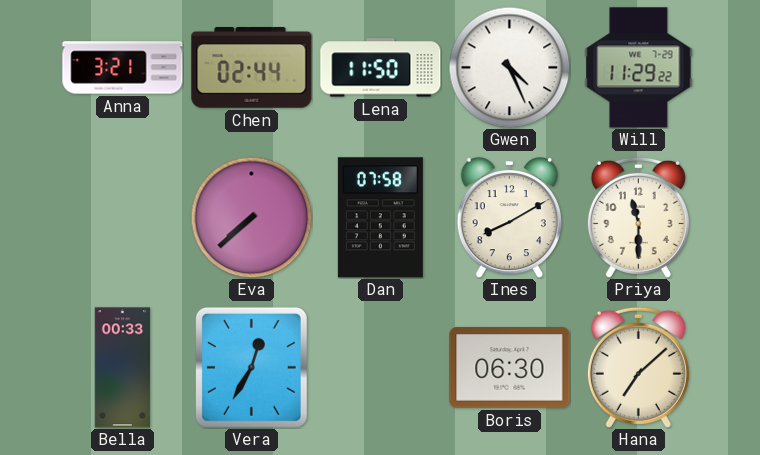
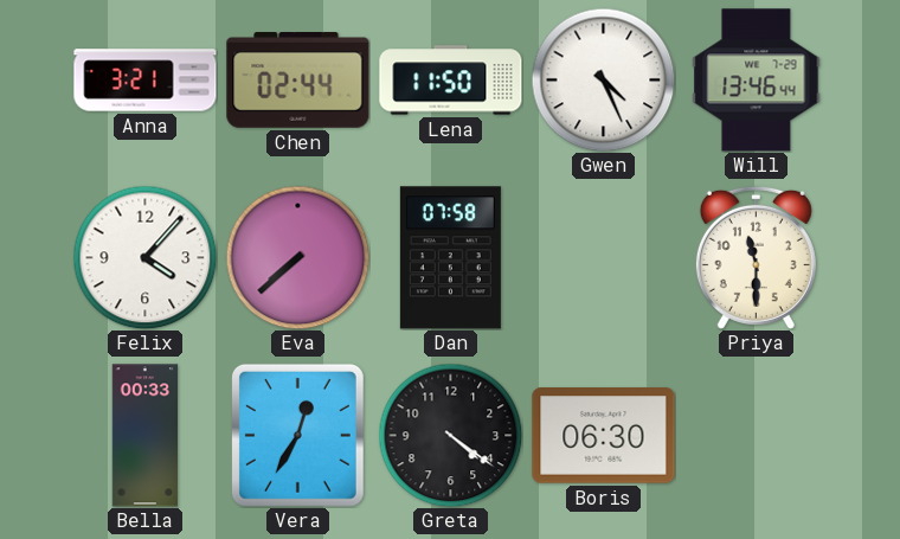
Will: 11:29 -> 13:46 (757, 81)
Felix: none -> 4:07 (144, 257)
Ines: 8:10 -> none (509, 217)
Greta: none -> 4:21 (450, 435)
Hana: 7:08 -> none (638, 367)
